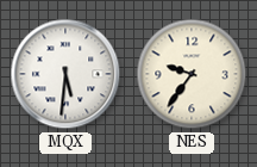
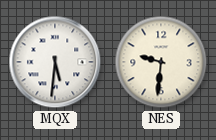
NES: 9:36 -> 9:31 (161, 62)
